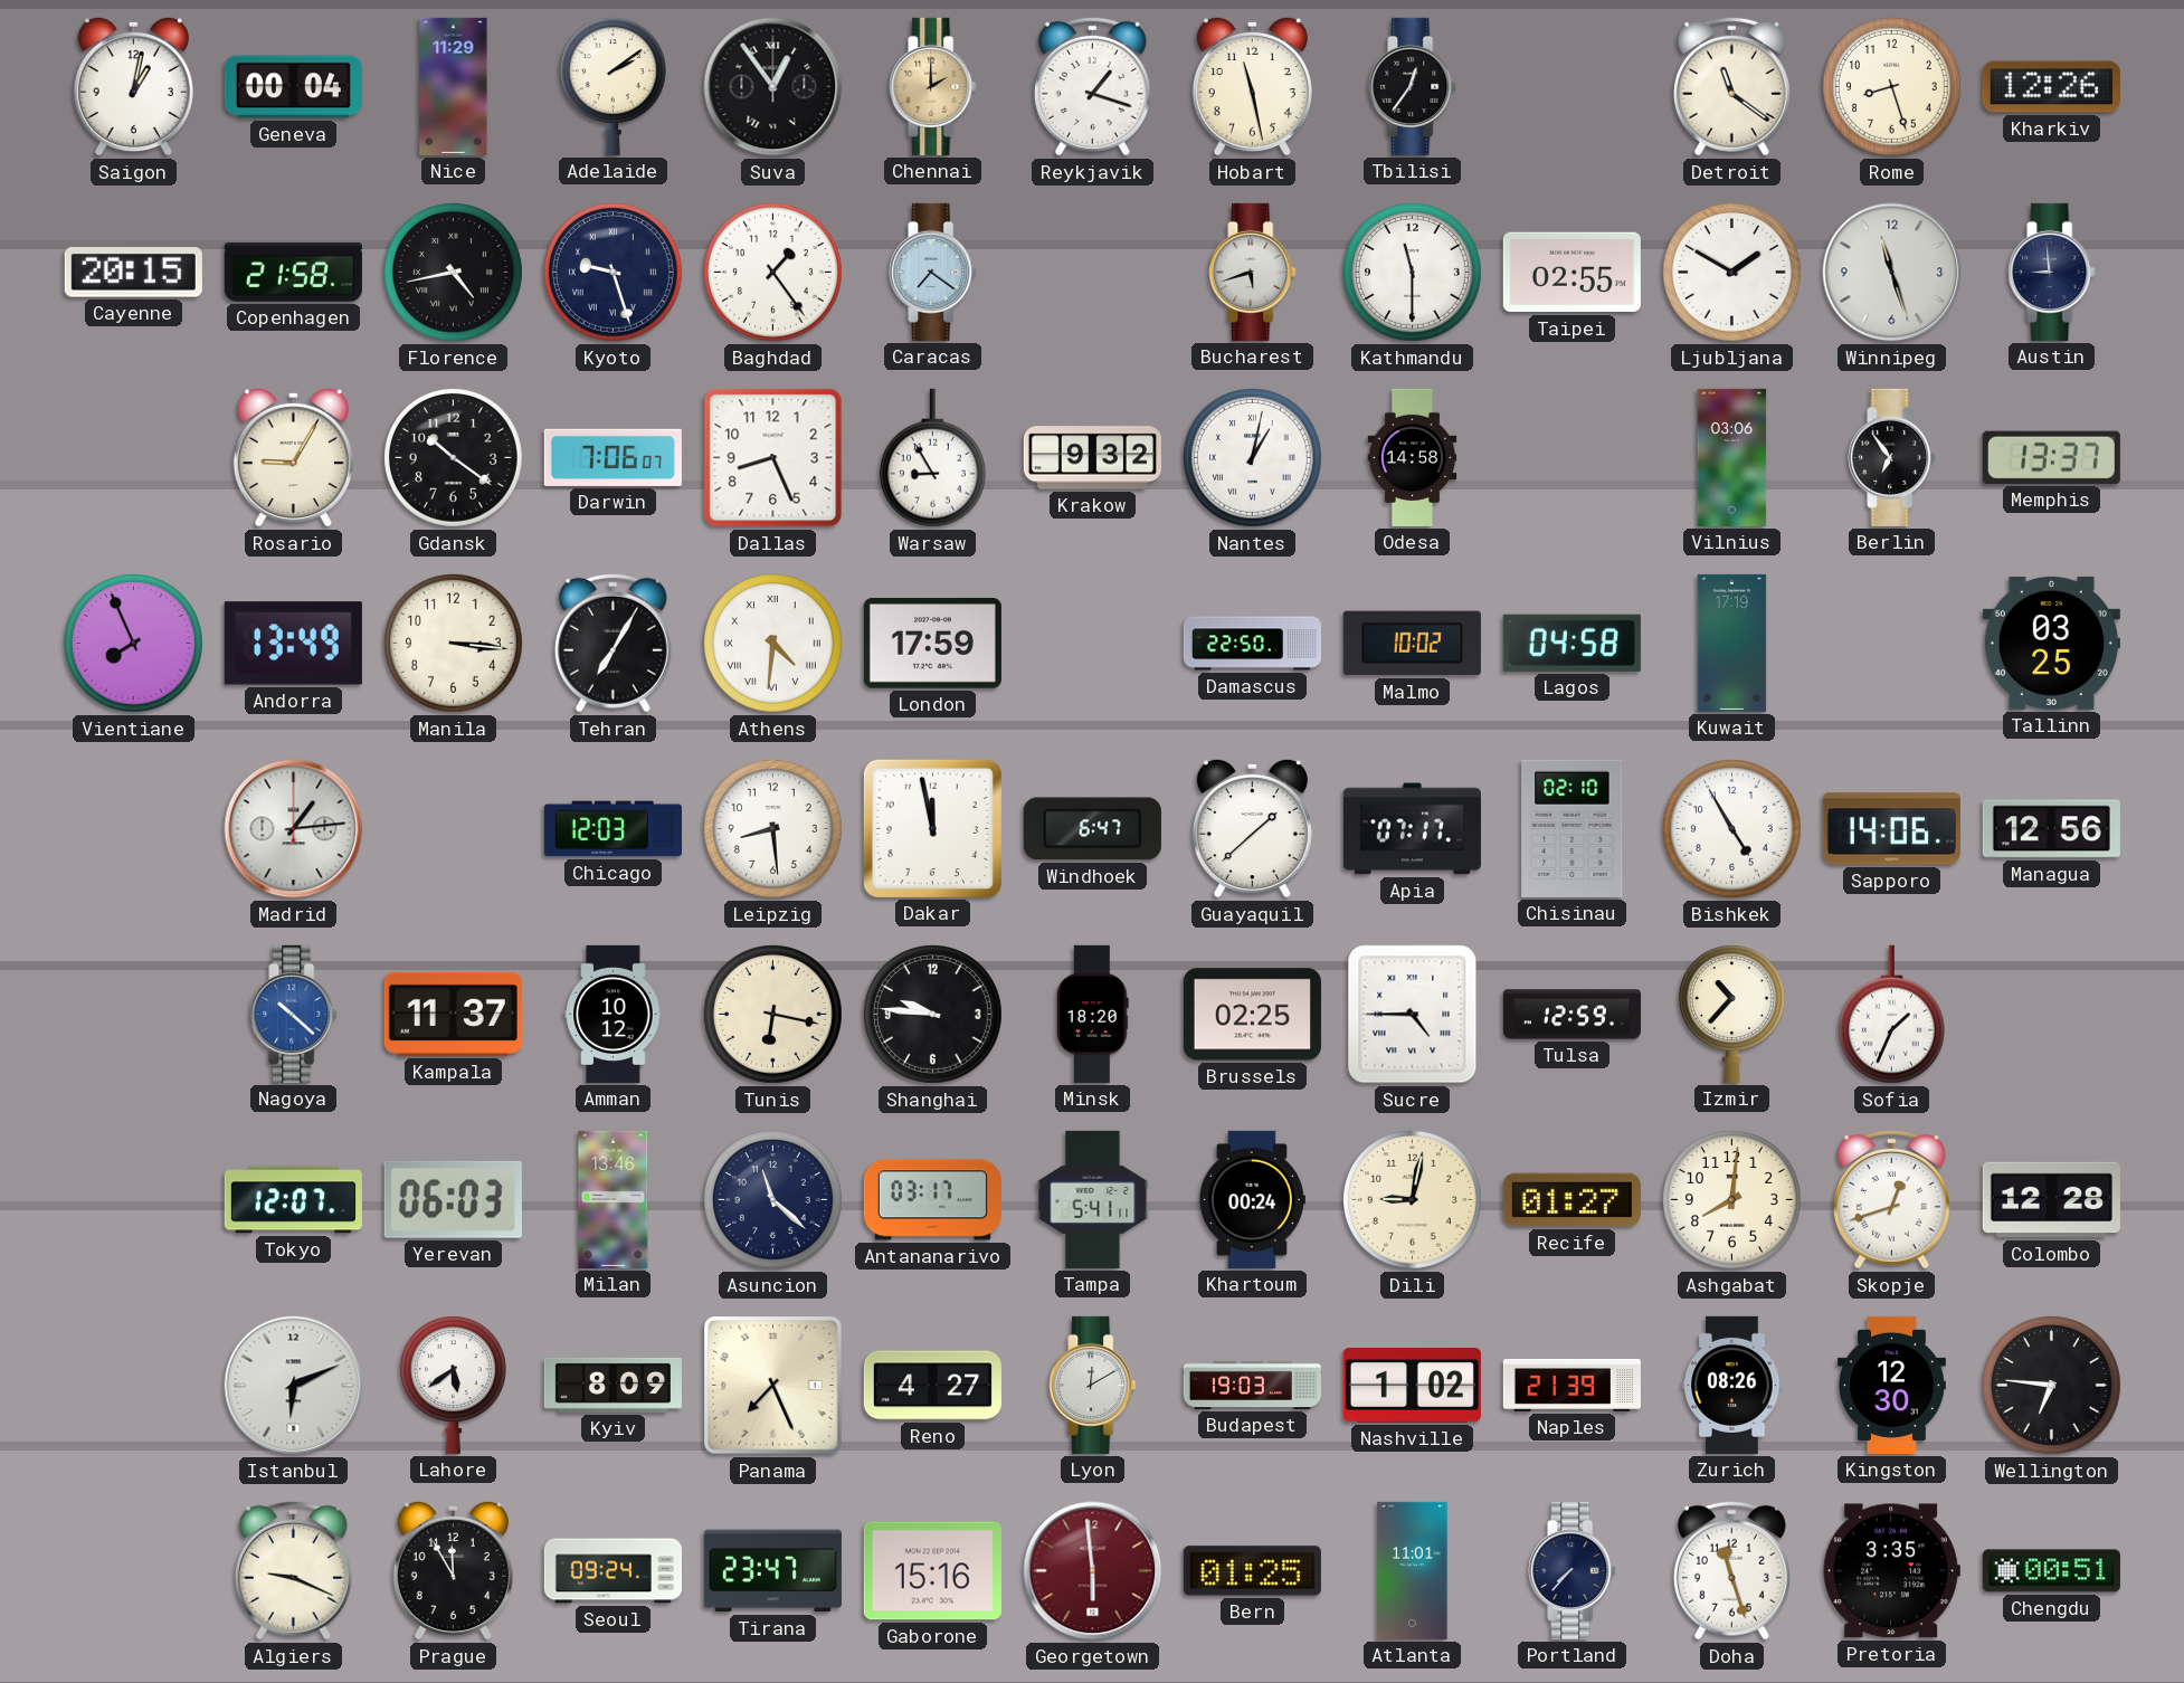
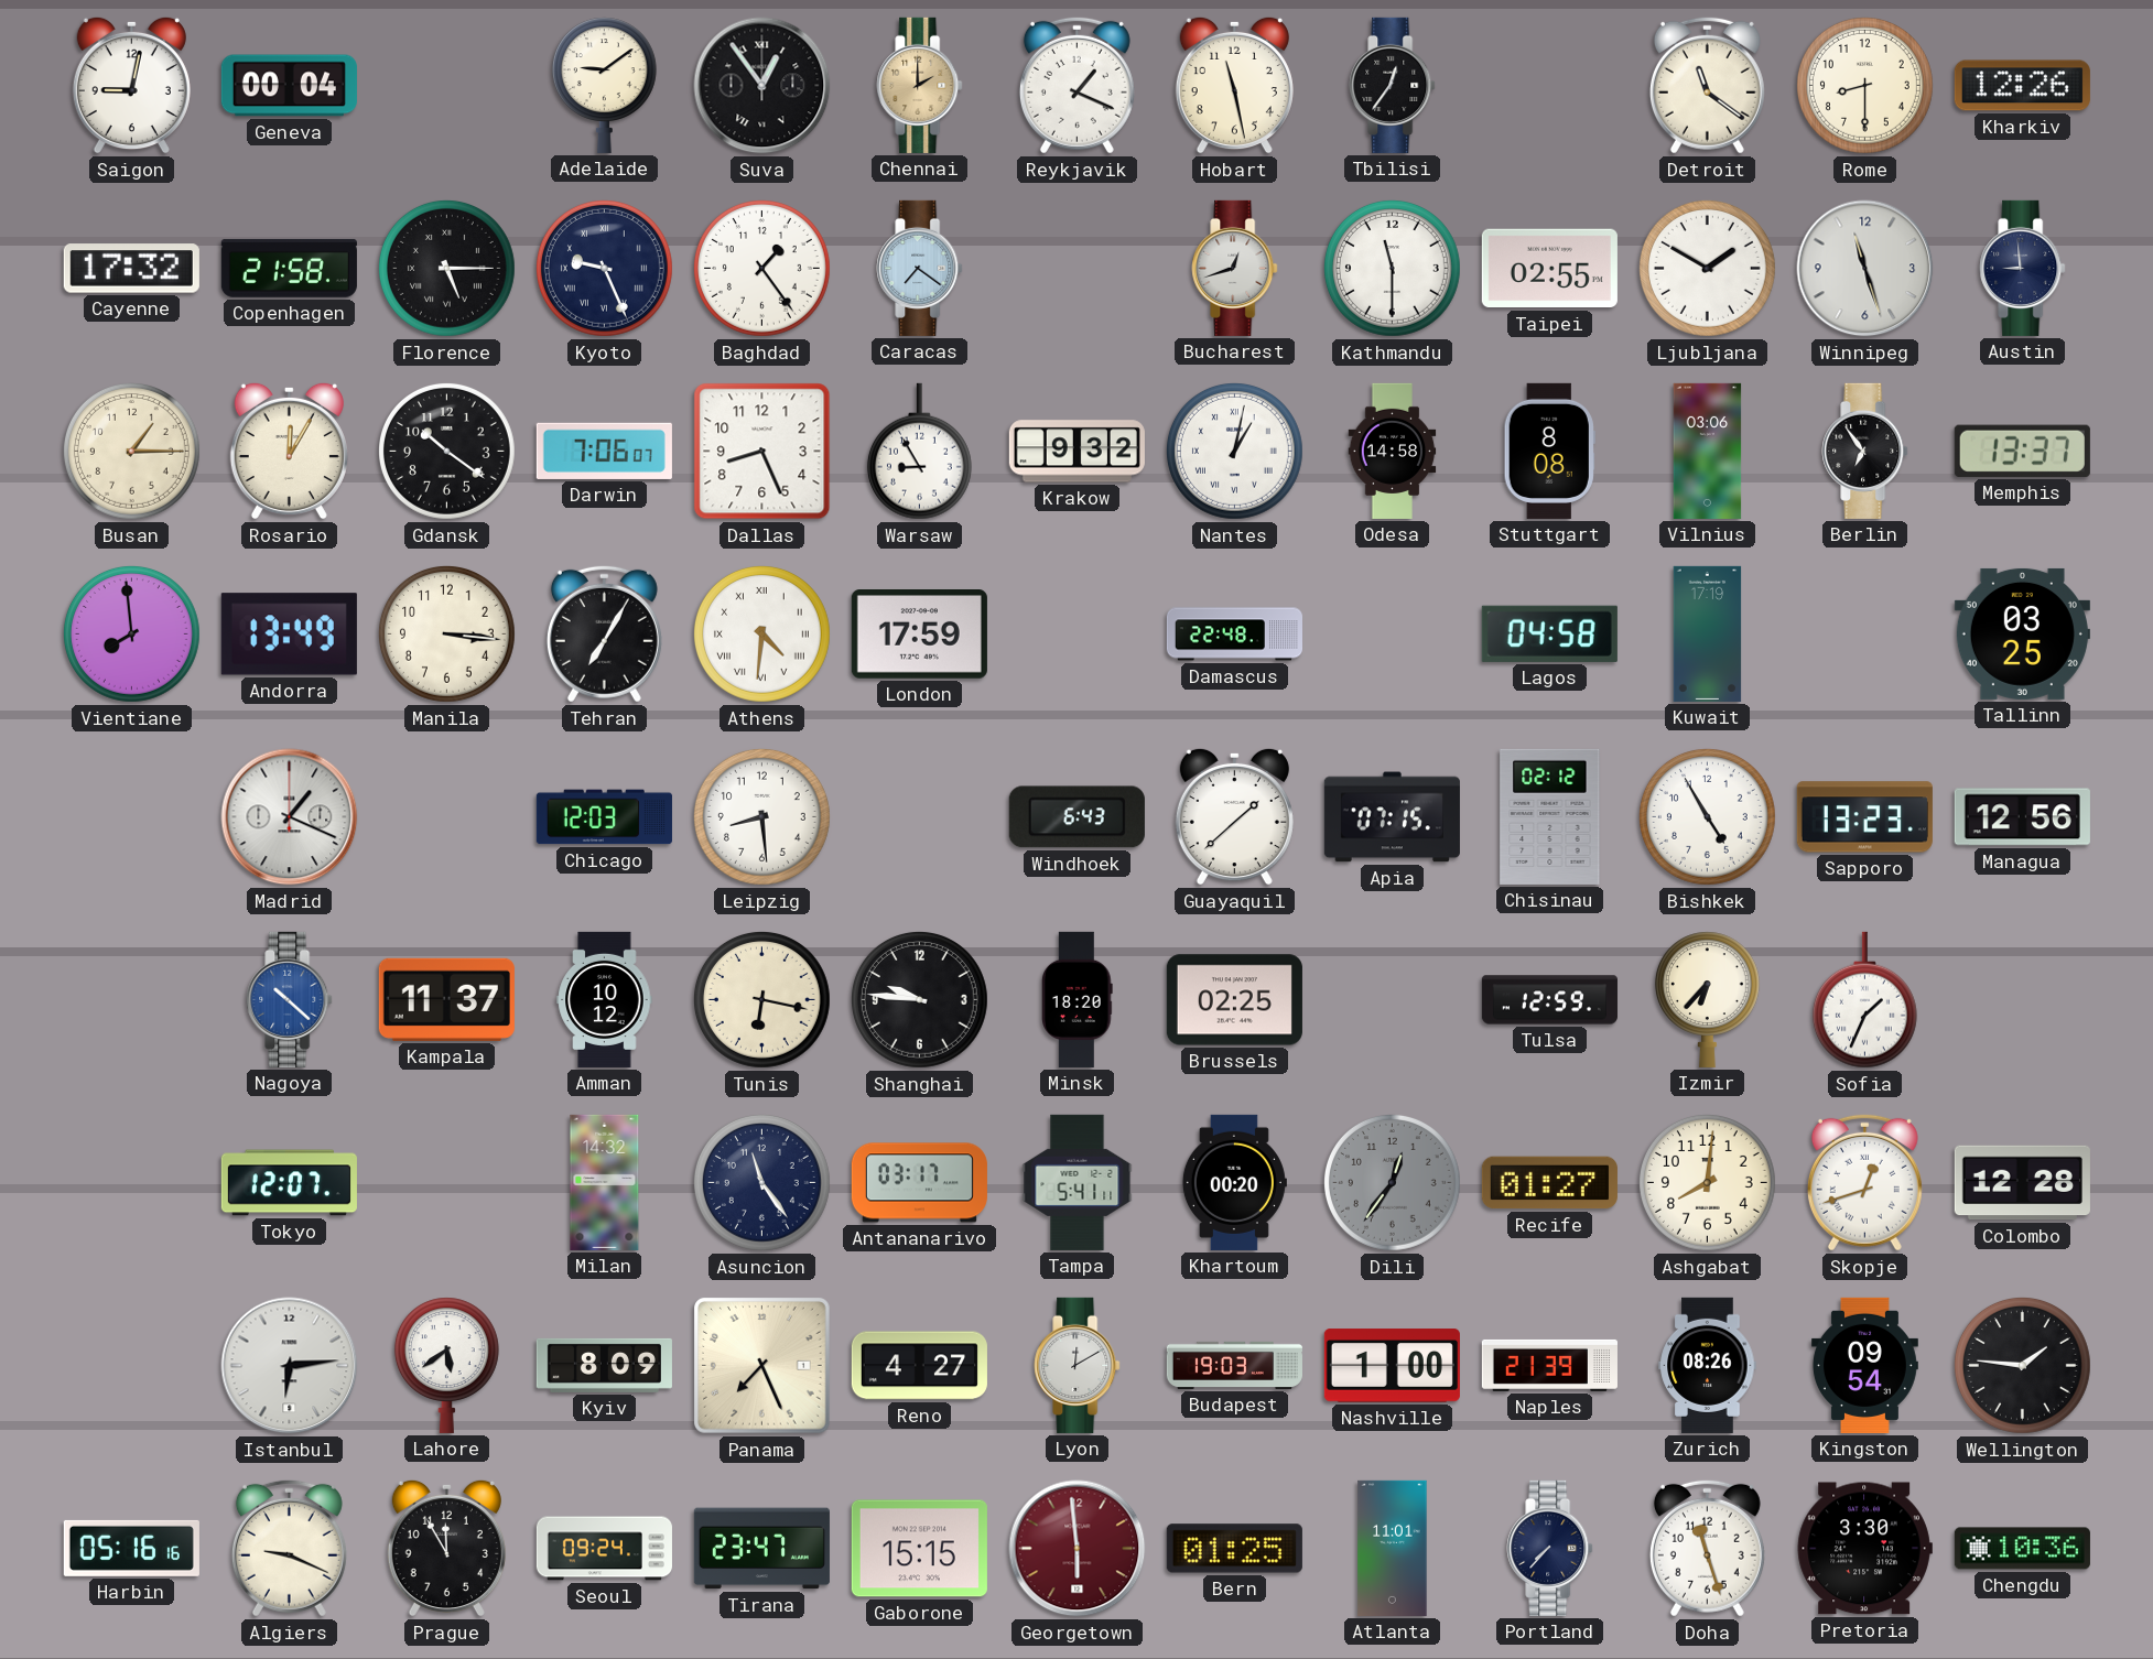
Saigon: 1:02 -> 9:02 (131, 85)
Nice: 11:29 -> none (454, 86)
Adelaide: 2:09 -> 9:09 (604, 85)
Reykjavik: 1:18 -> 1:19 (1076, 85)
Rome: 8:27 -> 8:30 (1864, 85)
Cayenne: 20:15 -> 17:32 (131, 269)
Florence: 4:43 -> 5:15 (446, 268)
Kyoto: 9:27 -> 9:26 (604, 268)
Bucharest: 5:42 -> 12:42 (1235, 268)
Busan: none -> 1:15 (131, 451)
Rosario: 9:05 -> 12:05 (289, 451)
Stuttgart: none -> 8:08 (1549, 451)
Vientiane: 7:56 -> 7:59 (131, 633)
Damascus: 22:50 -> 22:48 (1234, 635)
Malmo: 10:02 -> none (1412, 644)
Madrid: 1:14 -> 1:19 (290, 817)
Dakar: 11:58 -> none (932, 828)
Windhoek: 6:47 -> 6:43 (1076, 817)
Apia: 07:17 -> 07:15 (1392, 817)
Chisinau: 02:10 -> 02:12 (1550, 816)
Sapporo: 14:06 -> 13:23 (1864, 817)
Sucre: 4:45 -> none (1413, 1015)
Izmir: 10:37 -> 6:37 (1707, 999)
Yerevan: 06:03 -> none (453, 1199)
Milan: 13:46 -> 14:32 (605, 1182)
Asuncion: 11:22 -> 11:24 (761, 1182)
Khartoum: 00:24 -> 00:20 (1234, 1182)
Dili: 9:02 -> 12:36 (1392, 1182)
Dili dial: cream -> grey (1392, 1182)
Istanbul: 6:11 -> 6:14 (290, 1366)
Nashville: 1:02 -> 1:00 (1392, 1366)
Kingston: 12:30 -> 09:54 (1864, 1365)
Wellington: 6:46 -> 1:46 (2022, 1365)
Harbin: none -> 05:16 (131, 1548)
Gaborone: 15:16 -> 15:15 (919, 1549)
Pretoria: 3:35 -> 3:30 (1864, 1549)
Chengdu: 00:51 -> 10:36 (2022, 1549)
